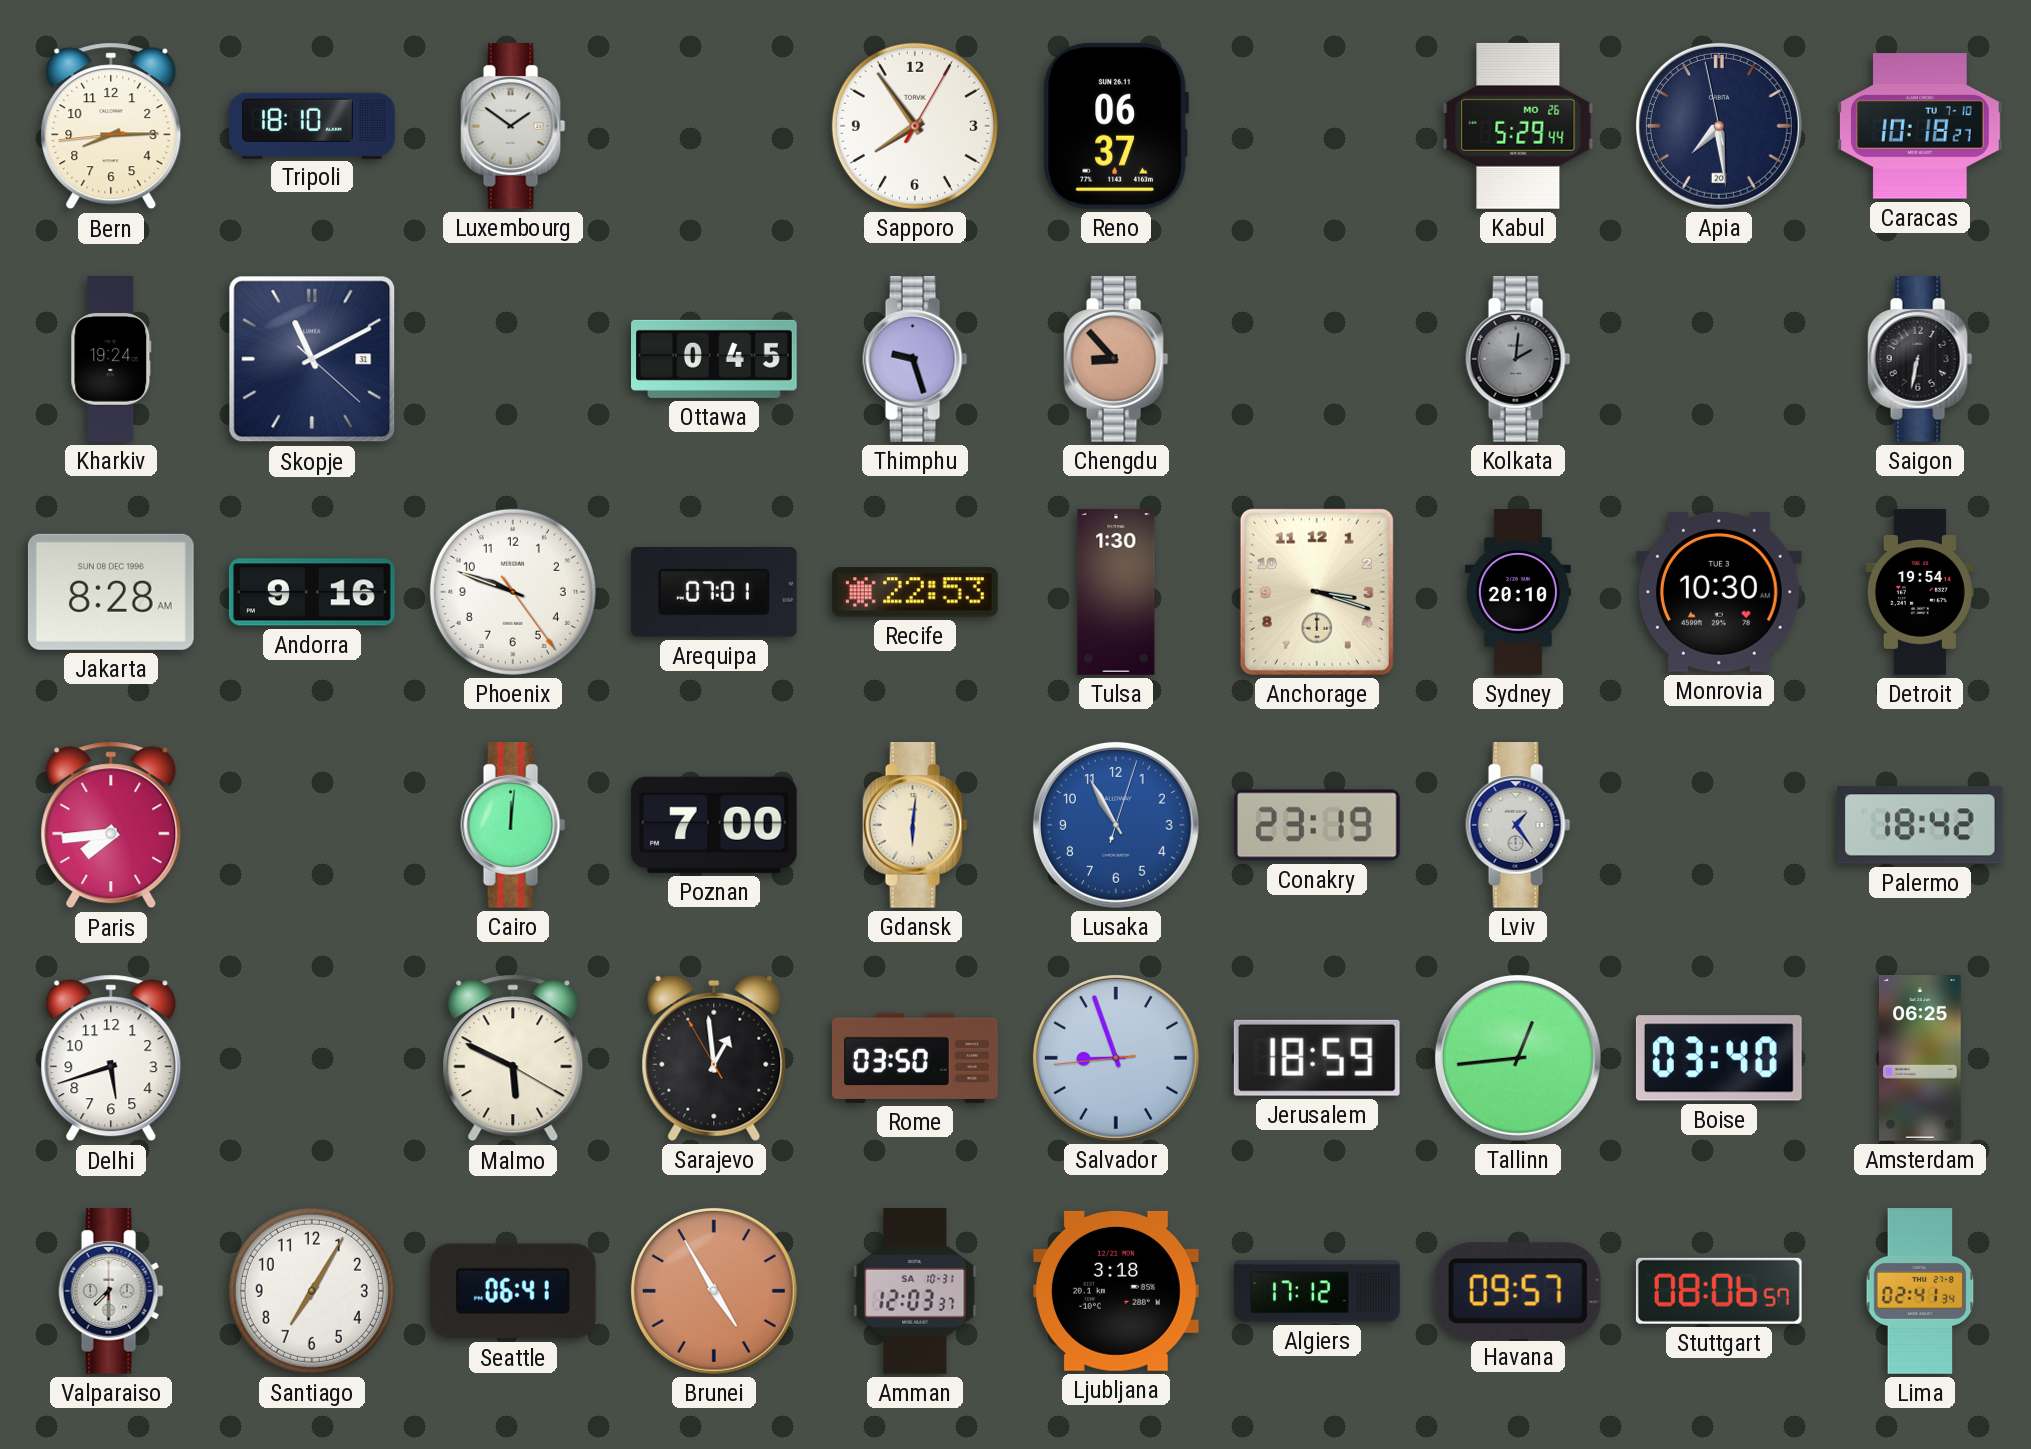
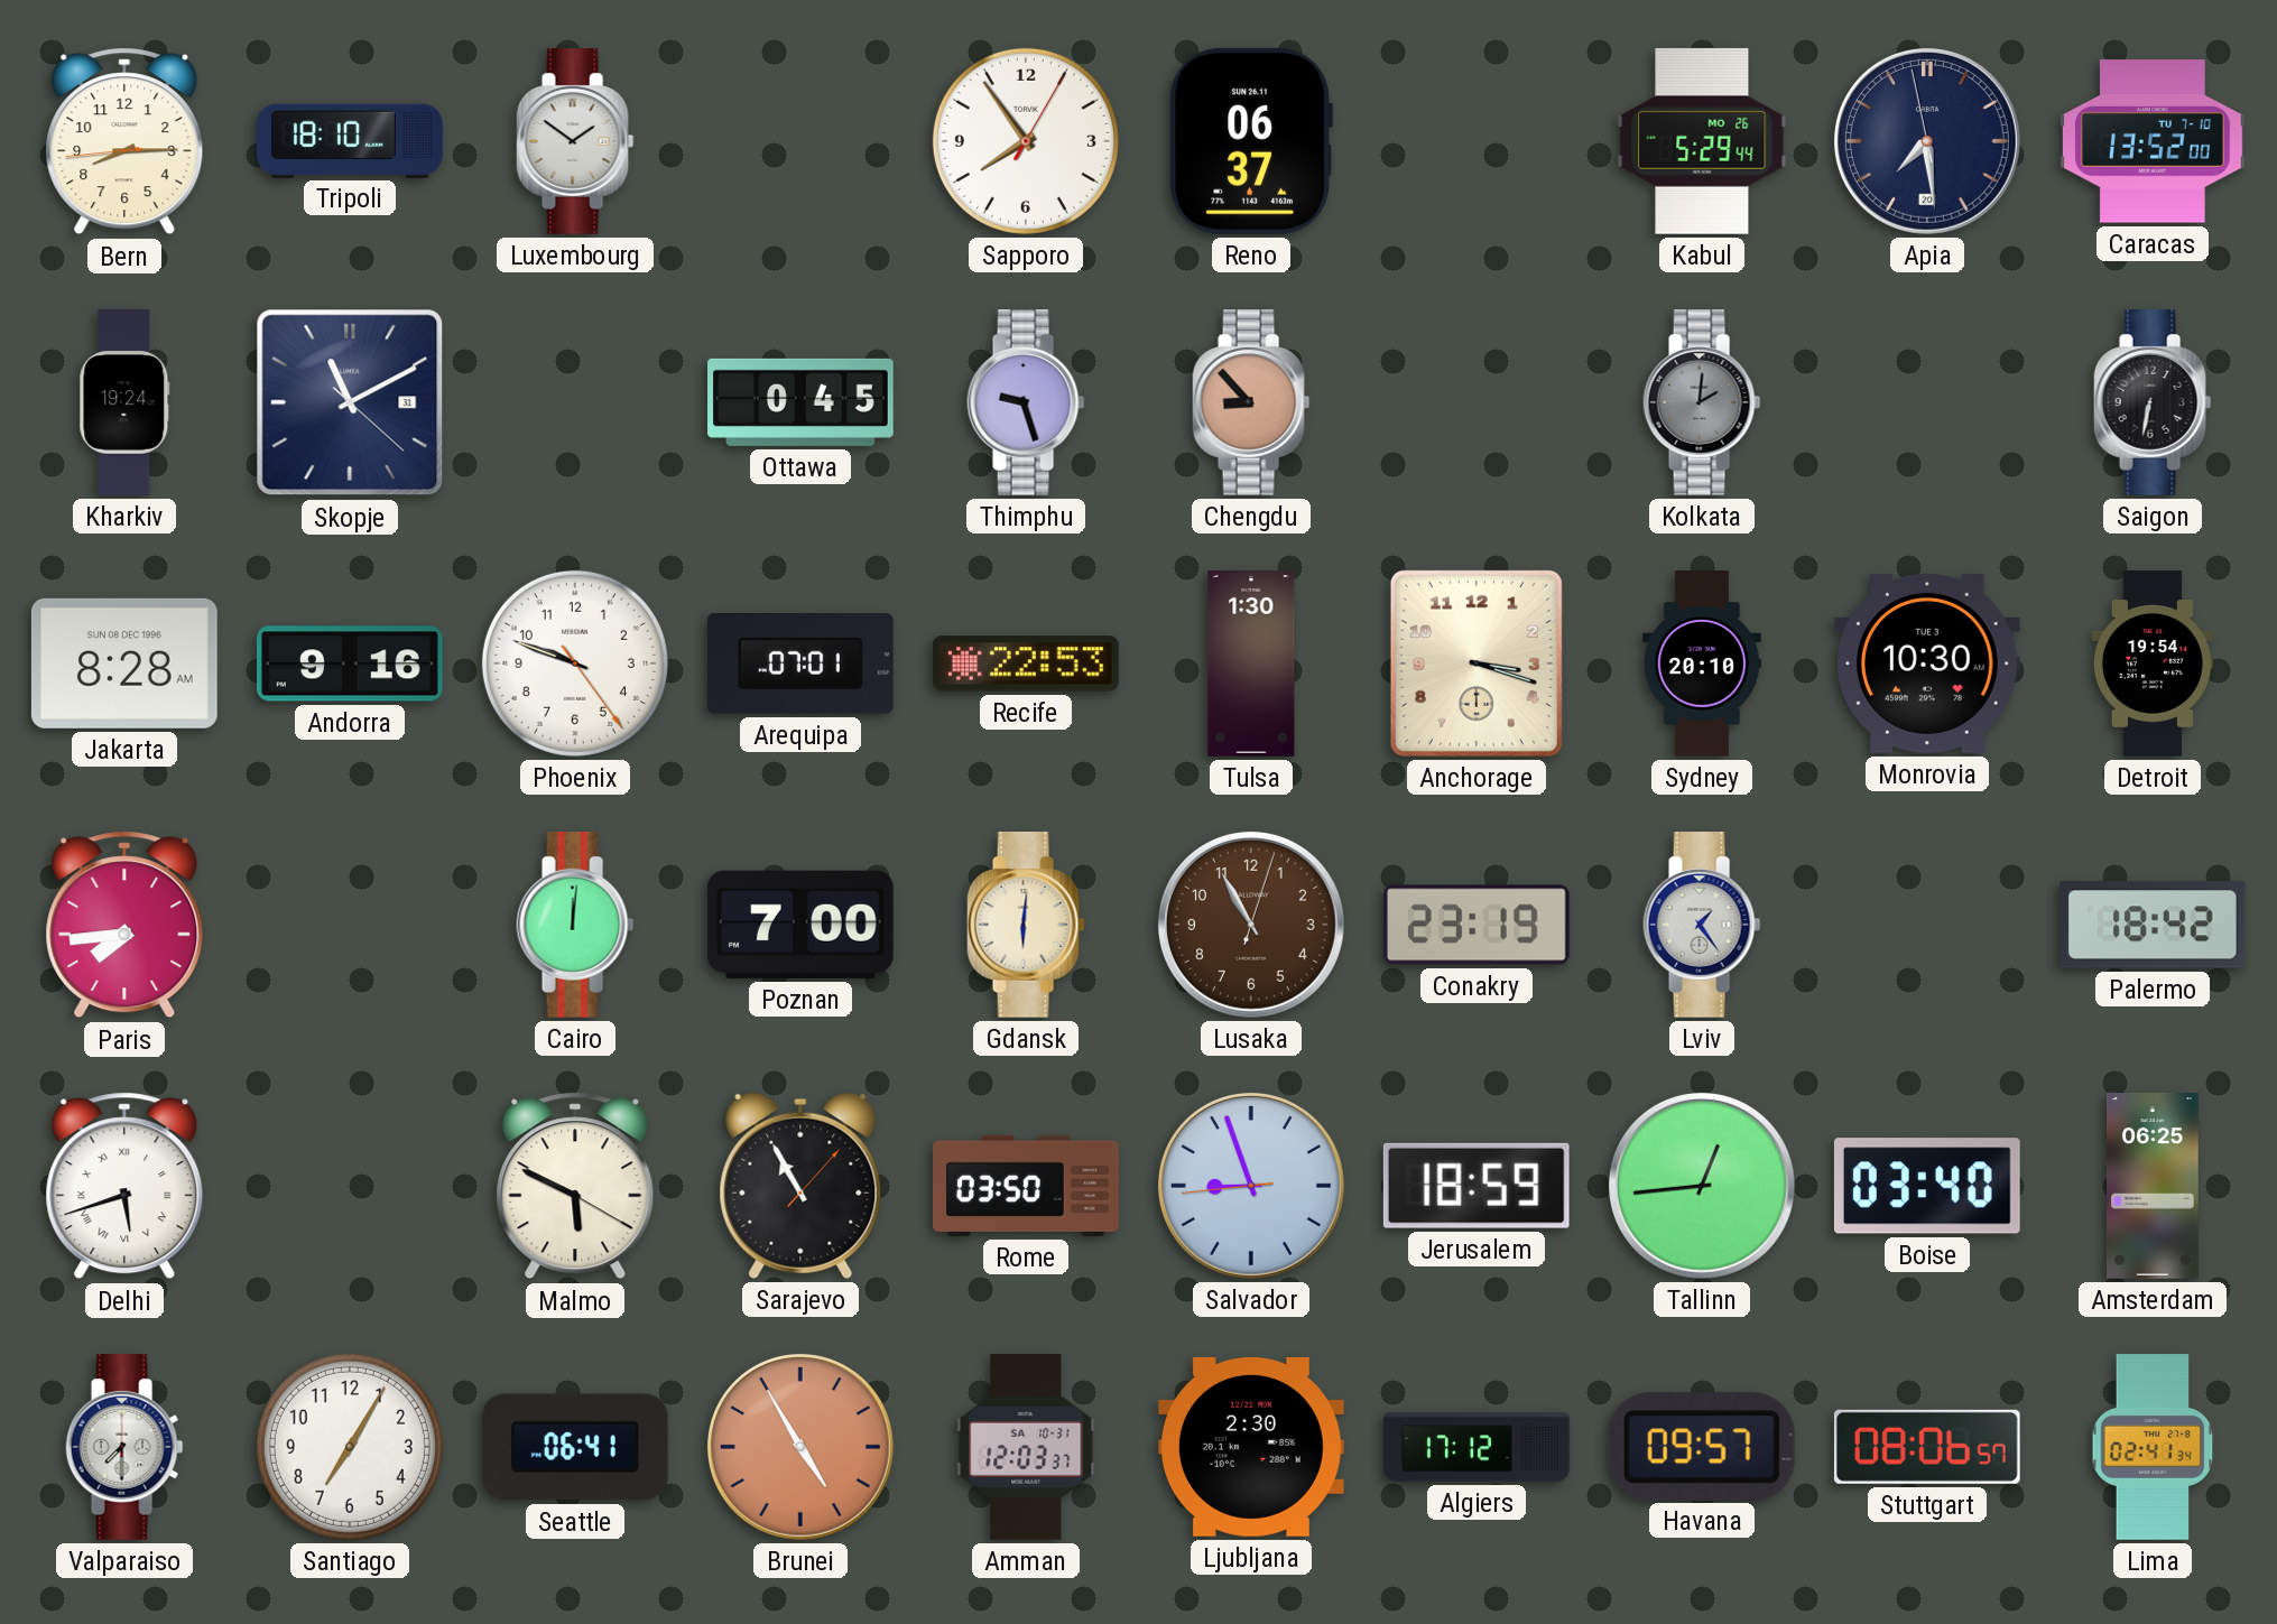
Caracas: 10:18 -> 13:52 (2153, 141)
Lusaka dial: blue -> brown (1251, 925)
Delhi numerals: Arabic -> Roman (124, 1186)
Sarajevo: 12:58 -> 10:55 (800, 1186)
Ljubljana: 3:18 -> 2:30 (1251, 1447)
